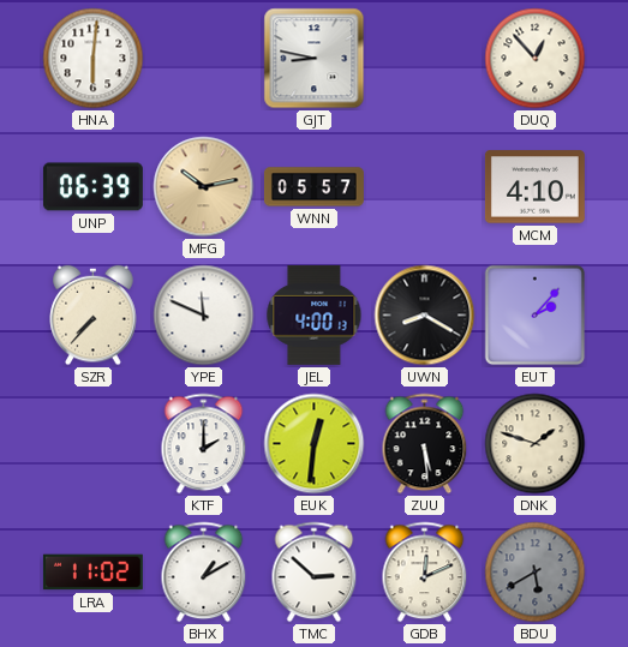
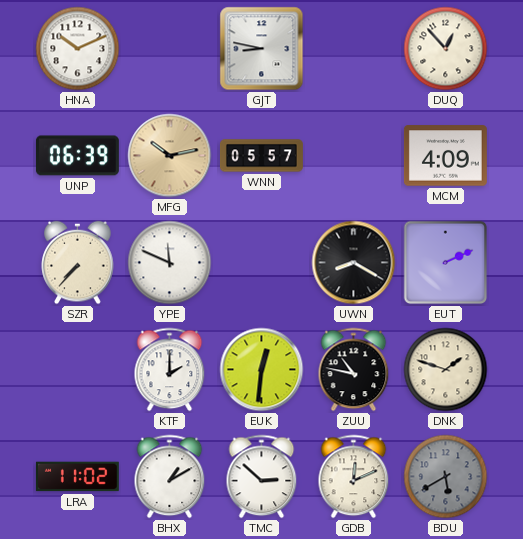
HNA: 6:01 -> 10:11 (78, 49)
MCM: 4:10 -> 4:09 (445, 156)
JEL: 4:00 -> none (315, 314)
EUT: 2:07 -> 2:11 (446, 263)
ZUU: 5:29 -> 10:47 (354, 370)
